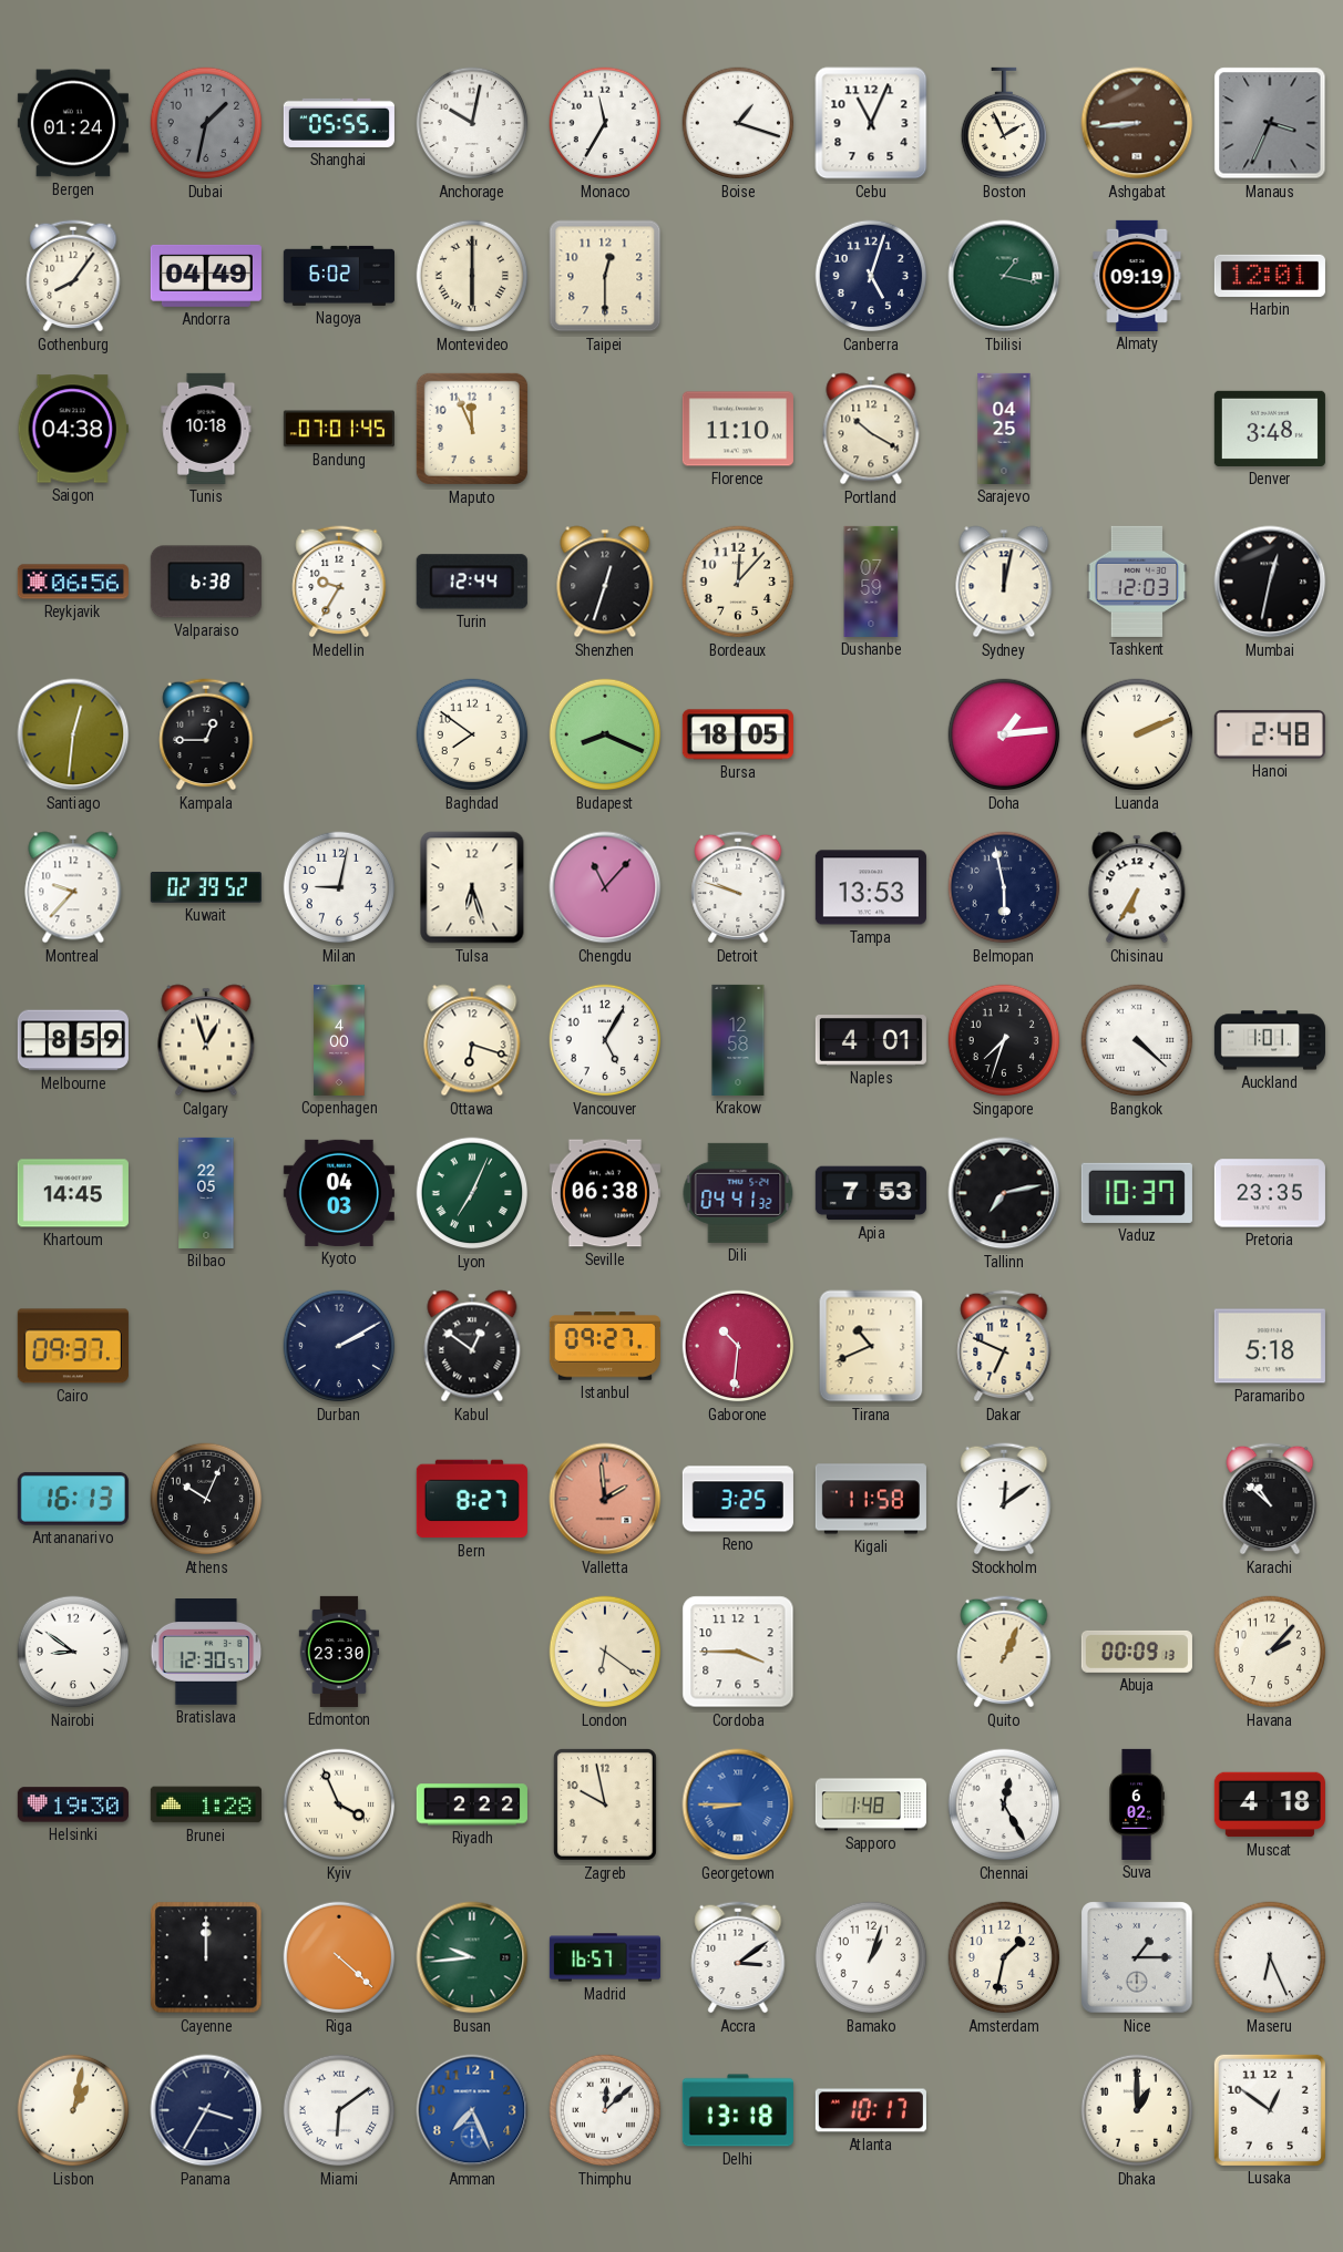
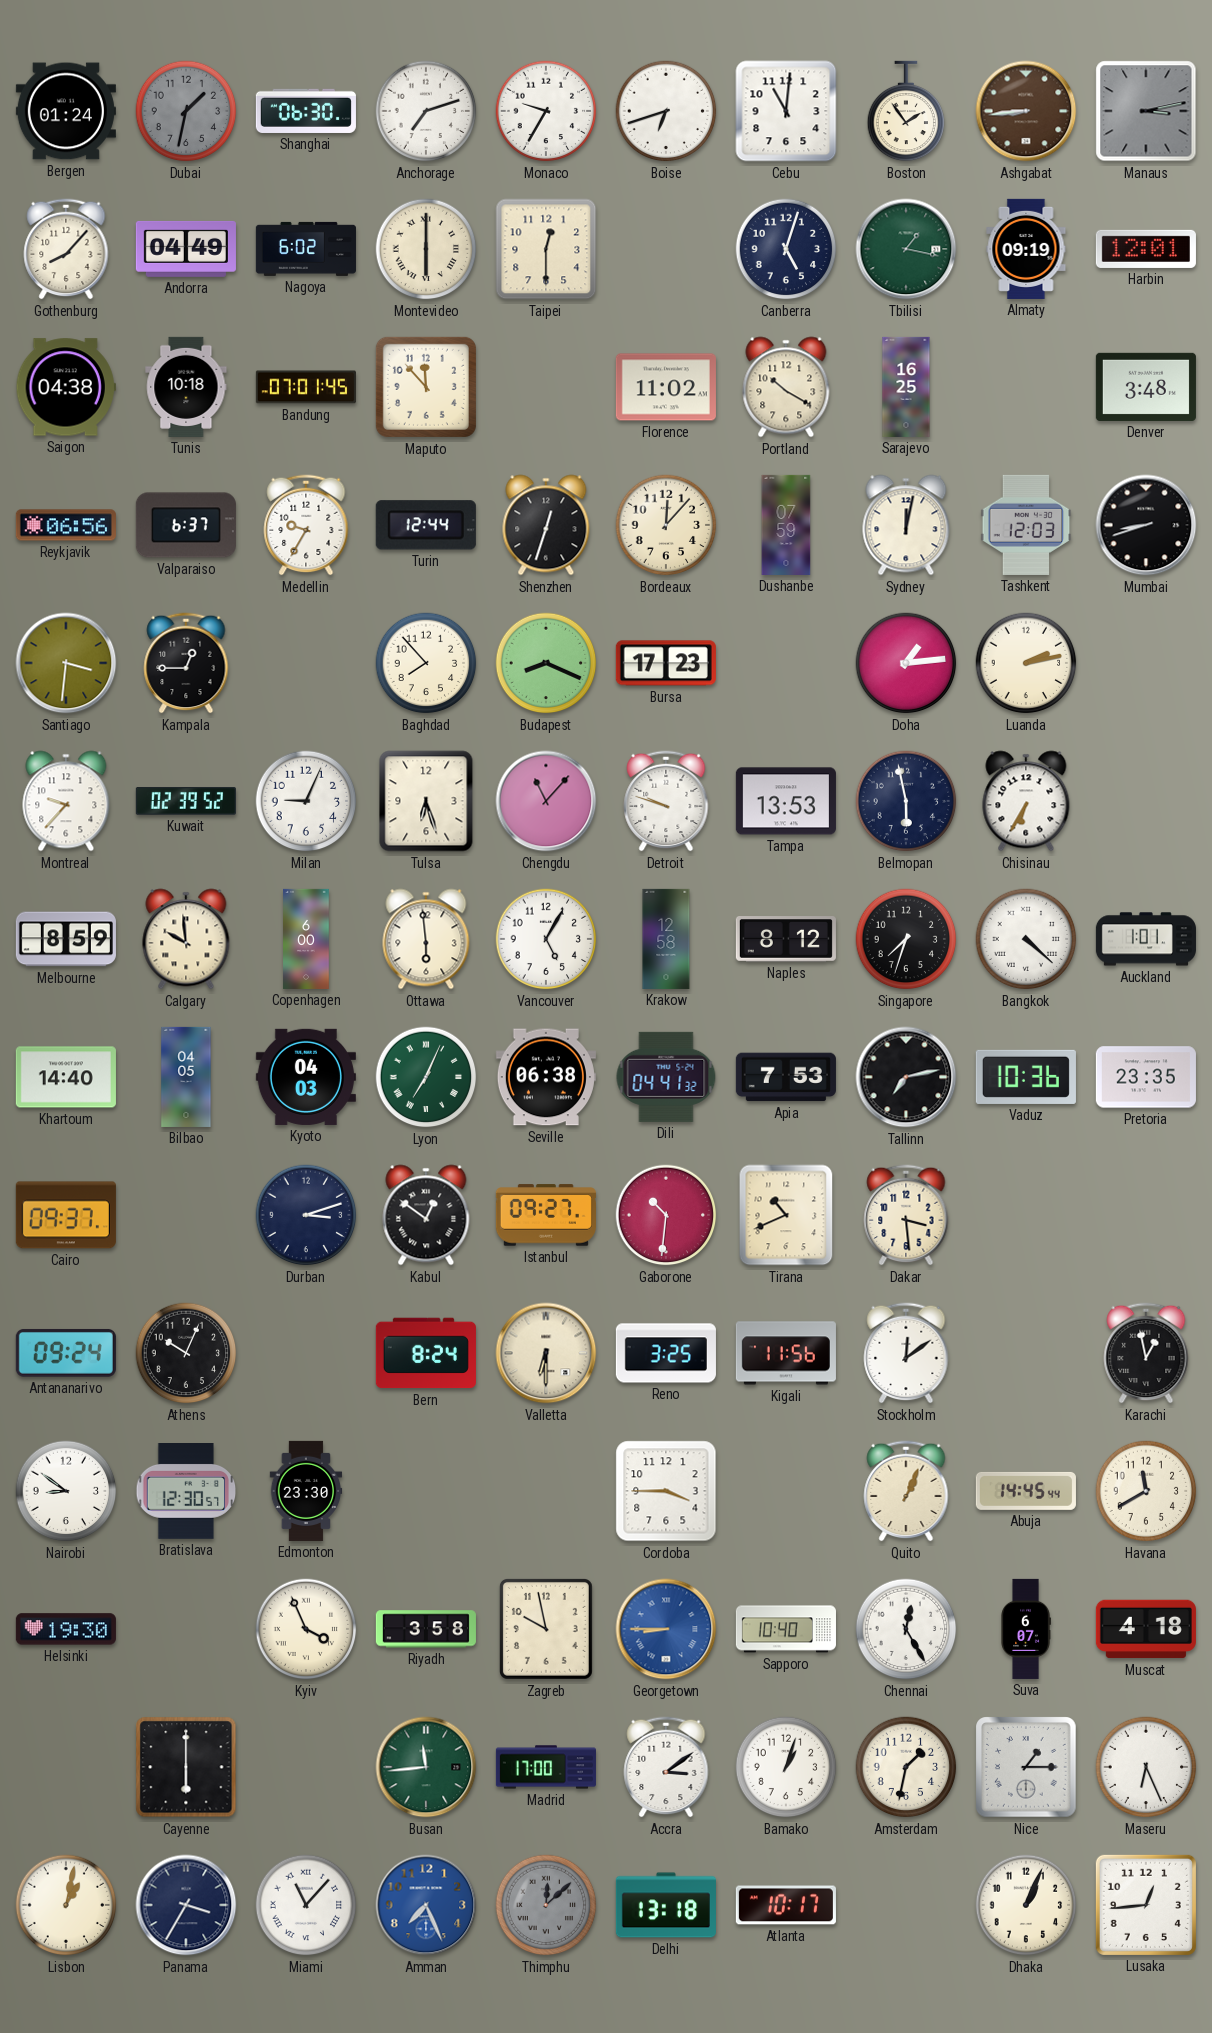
Shanghai: 05:55 -> 06:30 (306, 111)
Anchorage: 10:02 -> 7:12 (426, 111)
Monaco: 11:35 -> 9:35 (546, 111)
Boise: 1:18 -> 6:42 (666, 111)
Cebu: 11:04 -> 11:01 (786, 111)
Boston: 1:56 -> 1:54 (906, 111)
Manaus: 3:34 -> 3:13 (1146, 111)
Gothenburg: 8:06 -> 8:07 (66, 249)
Maputo: 11:56 -> 11:53 (426, 387)
Florence: 11:10 -> 11:02 (666, 387)
Sarajevo: 04:25 -> 16:25 (906, 387)
Valparaiso: 6:38 -> 6:37 (186, 525)
Mumbai: 12:32 -> 8:42 (1146, 525)
Santiago: 12:31 -> 3:31 (66, 663)
Baghdad: 7:51 -> 7:53 (426, 663)
Bursa: 18:05 -> 17:23 (666, 663)
Luanda: 2:11 -> 2:13 (1026, 663)
Hanoi: 2:48 -> none (1270, 736)
Milan: 9:02 -> 9:04 (306, 801)
Calgary: 12:57 -> 9:59 (186, 939)
Copenhagen: 4:00 -> 6:00 (306, 939)
Ottawa: 6:18 -> 5:59 (426, 939)
Naples: 4:01 -> 8:12 (786, 940)
Khartoum: 14:45 -> 14:40 (66, 1077)
Bilbao: 22:05 -> 04:05 (186, 1077)
Vaduz: 10:37 -> 10:36 (1026, 1077)
Durban: 2:10 -> 3:12 (306, 1215)
Dakar: 6:49 -> 3:29 (906, 1215)
Paramaribo: 5:18 -> none (1270, 1346)
Antananarivo: 16:13 -> 09:24 (66, 1353)
Bern: 8:27 -> 8:24 (426, 1353)
Valletta: 1:59 -> 6:30 (546, 1353)
Valletta dial: salmon -> cream (546, 1353)
Kigali: 11:58 -> 11:56 (786, 1353)
Karachi: 10:52 -> 12:58 (1146, 1353)
London: 6:21 -> none (605, 1652)
Abuja: 00:09 -> 14:45 (1026, 1491)
Havana: 2:07 -> 11:40 (1146, 1491)
Brunei: 1:28 -> none (206, 1804)
Riyadh: 2:22 -> 3:58 (426, 1629)
Sapporo: 1:48 -> 10:40 (786, 1629)
Suva: 6:02 -> 6:07 (1026, 1629)
Cayenne: 12:00 -> 6:00 (186, 1767)
Riga: 4:22 -> none (339, 1957)
Busan: 9:44 -> 11:44 (426, 1767)
Madrid: 16:57 -> 17:00 (546, 1767)
Miami: 6:09 -> 11:07 (306, 1905)
Thimphu dial: white -> grey (546, 1905)
Dhaka: 1:00 -> 1:04 (1026, 1905)
Lusaka: 12:51 -> 12:44 (1146, 1905)
